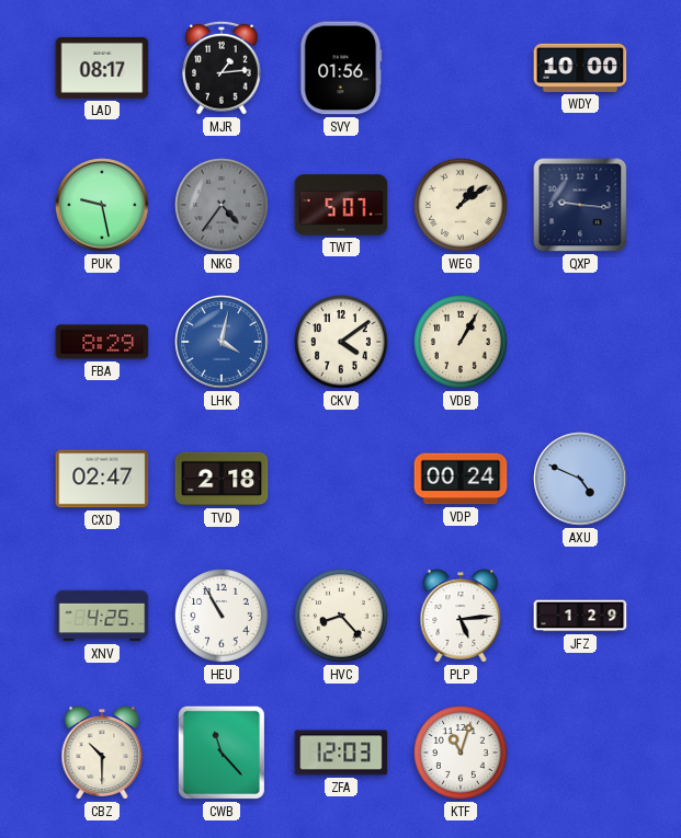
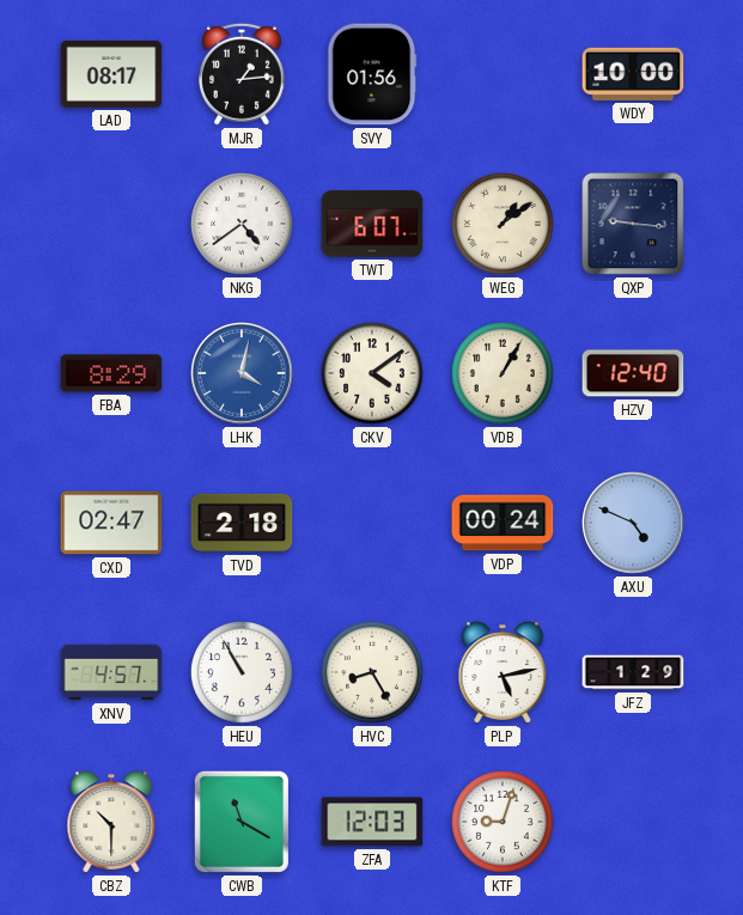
PUK: 9:28 -> none (102, 205)
NKG: 4:36 -> 4:39 (243, 225)
NKG dial: grey -> white (243, 225)
TWT: 5:07 -> 6:07 (372, 224)
HZV: none -> 12:40 (633, 373)
XNV: 4:25 -> 4:57 (111, 672)
HVC: 8:23 -> 8:25 (373, 673)
PLP: 5:14 -> 5:13 (503, 672)
CWB: 11:23 -> 11:20 (242, 822)
KTF: 11:03 -> 9:03 (504, 823)
